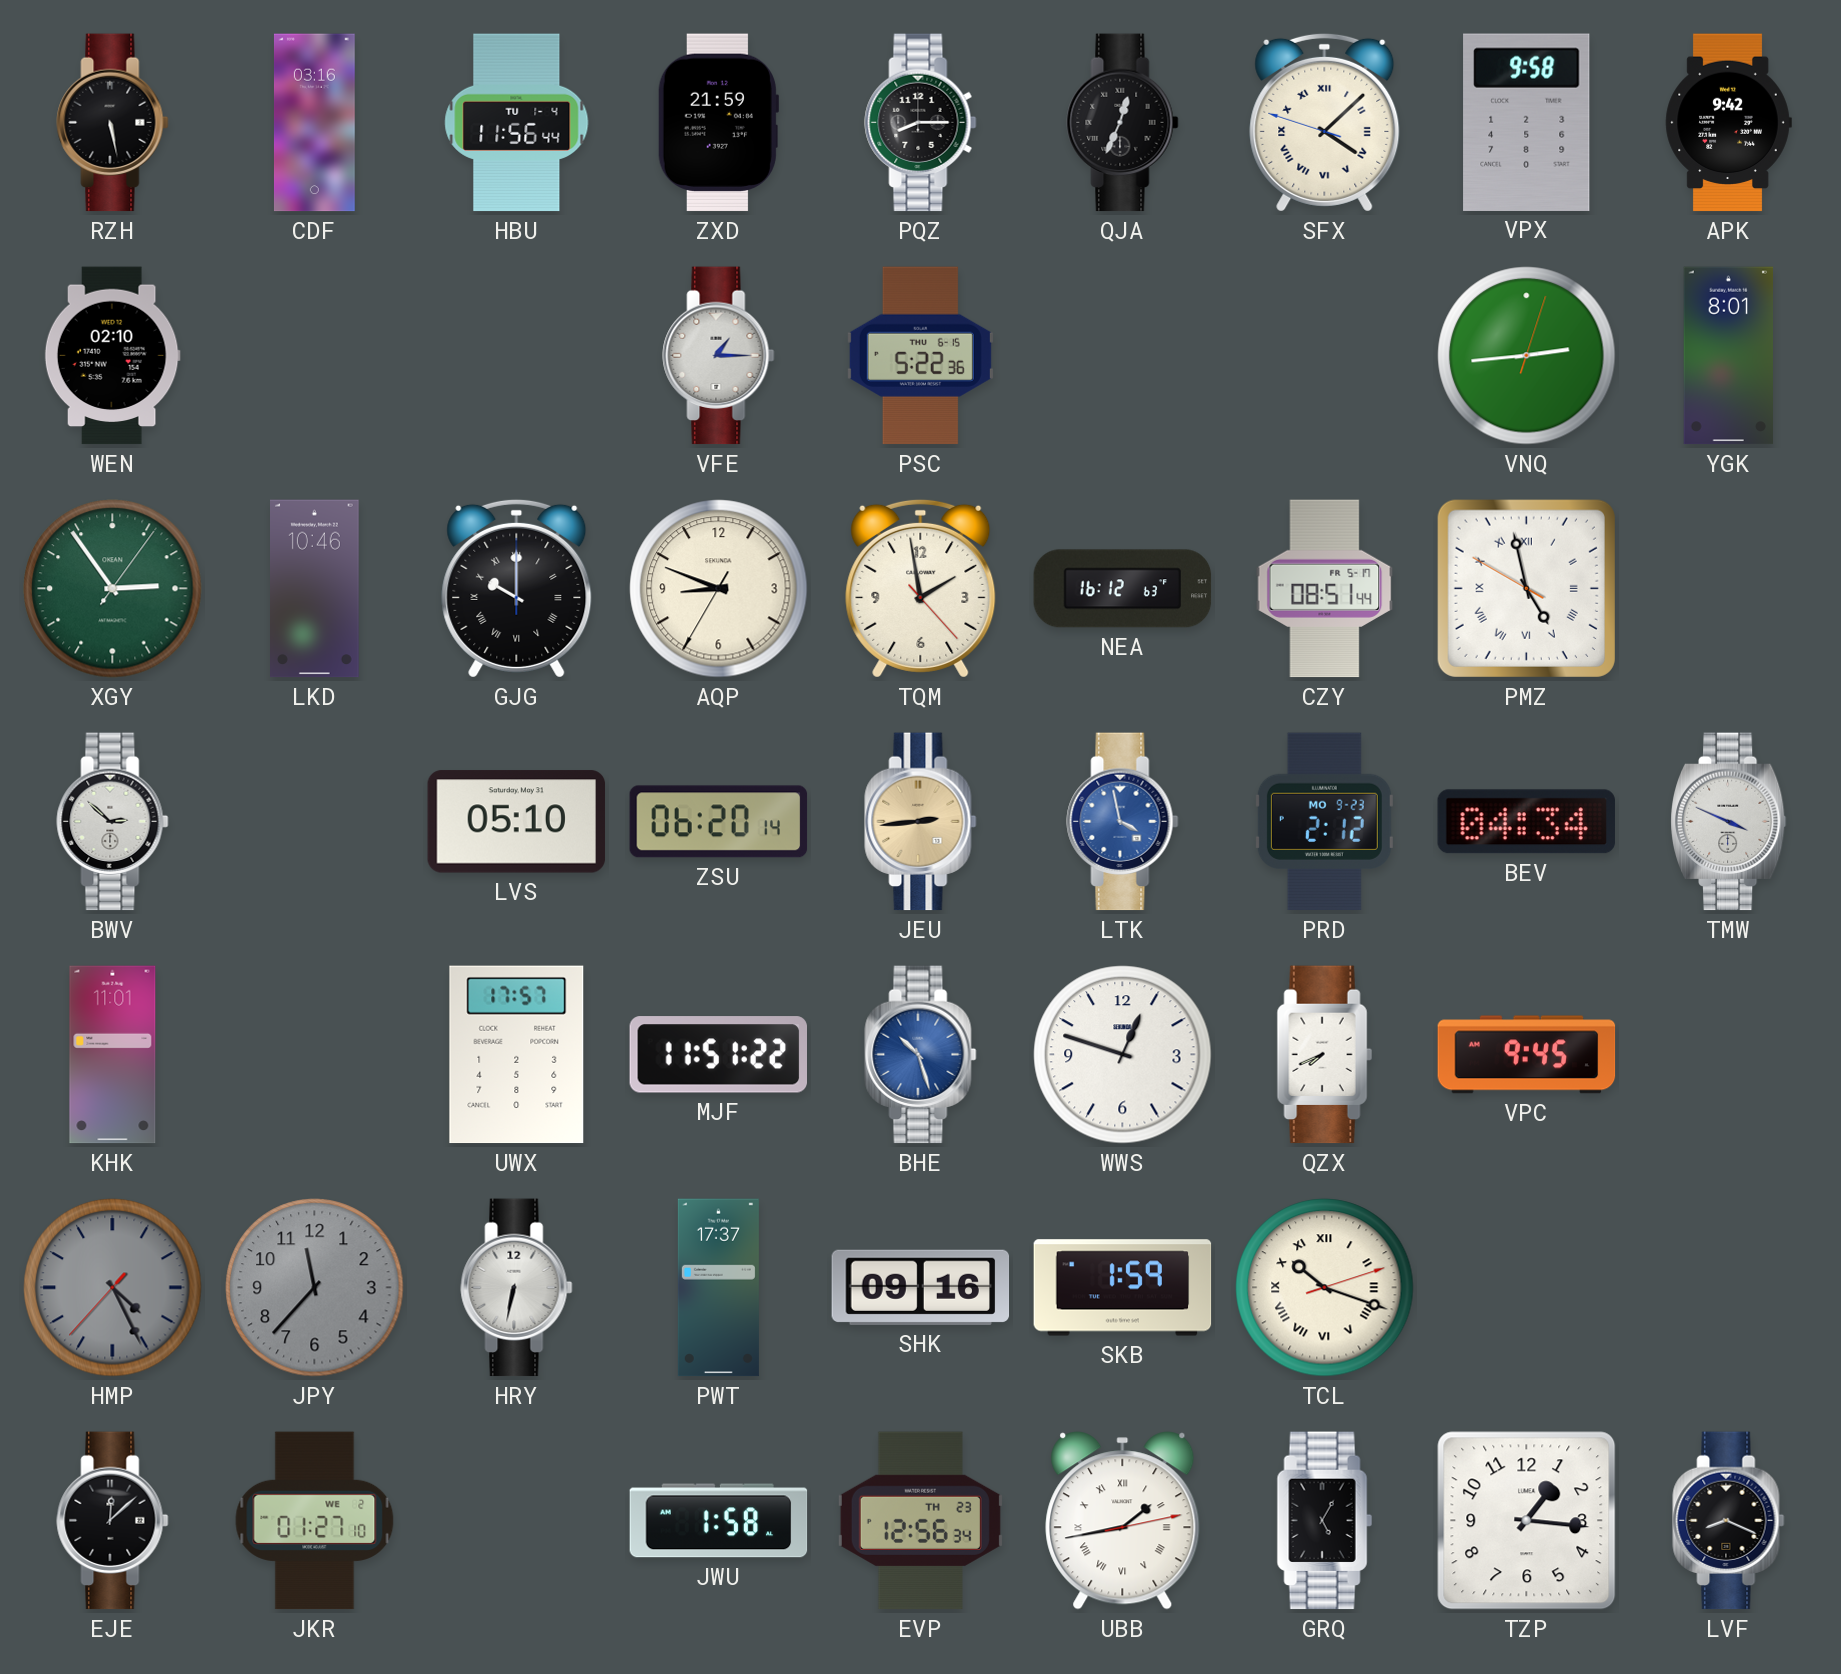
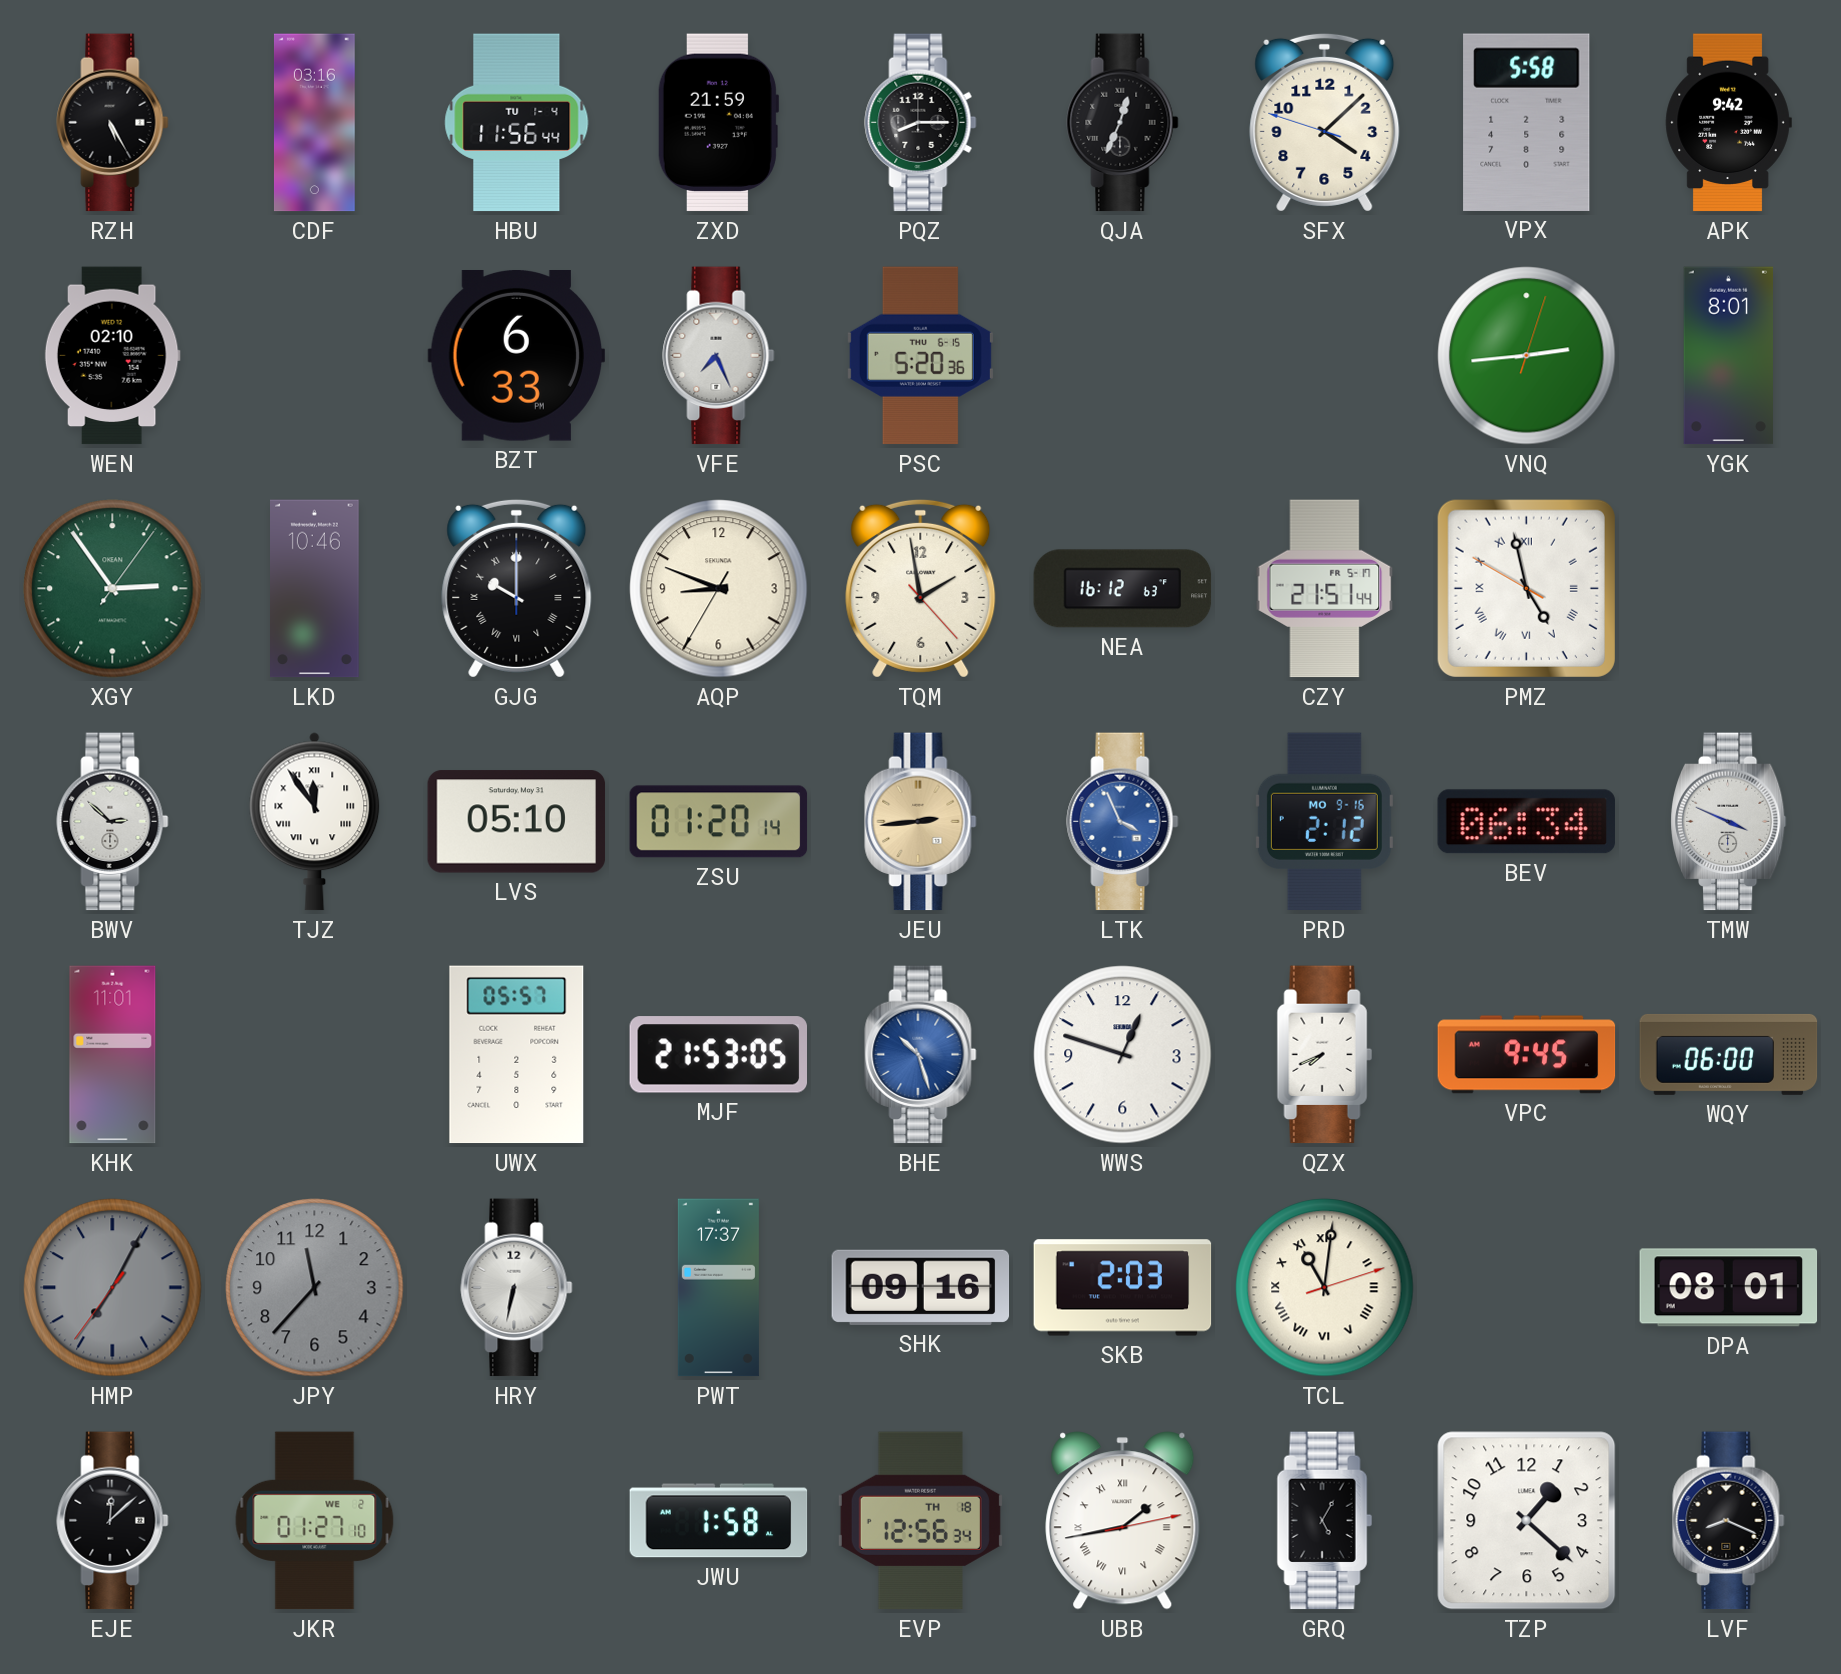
RZH: 5:28 -> 5:25 (113, 123)
SFX numerals: Roman -> Arabic (1325, 122)
VPX: 9:58 -> 5:58 (1527, 122)
BZT: none -> 6:33 (516, 356)
VFE: 1:15 -> 7:26 (719, 356)
PSC: 5:22 -> 5:20 (920, 356)
CZY: 08:51 -> 21:51 (1325, 589)
TJZ: none -> 11:54 (315, 822)
ZSU: 06:20 -> 01:20 (719, 822)
LTK: 3:58 -> 3:56 (1123, 822)
PRD date: MO 9-23 -> MO 9-16 (1324, 822)
BEV: 04:34 -> 06:34 (1526, 822)
UWX: 17:57 -> 05:57 (517, 1055)
MJF: 11:51 -> 21:53 (718, 1055)
WQY: none -> 06:00 (1729, 1054)
HMP: 4:25 -> 7:04 (113, 1288)
SKB: 1:59 -> 2:03 (1123, 1288)
TCL: 10:18 -> 11:01 (1325, 1288)
DPA: none -> 08:01 (1729, 1288)
EVP date: TH 23 -> TH 18 (920, 1521)
TZP: 1:16 -> 1:22 (1527, 1521)
